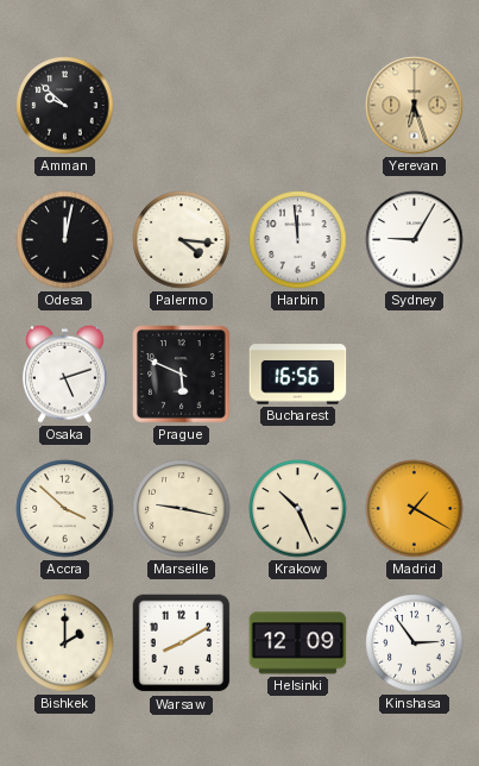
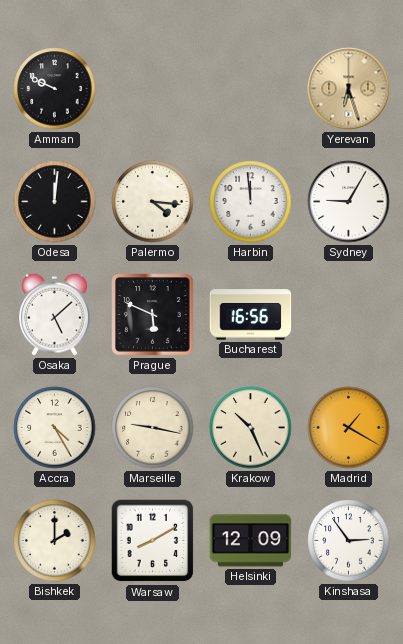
Amman: 9:52 -> 9:49 (55, 89)
Odesa: 12:02 -> 12:01 (55, 202)
Osaka: 5:12 -> 5:08 (55, 314)
Accra: 3:52 -> 4:25 (55, 428)
